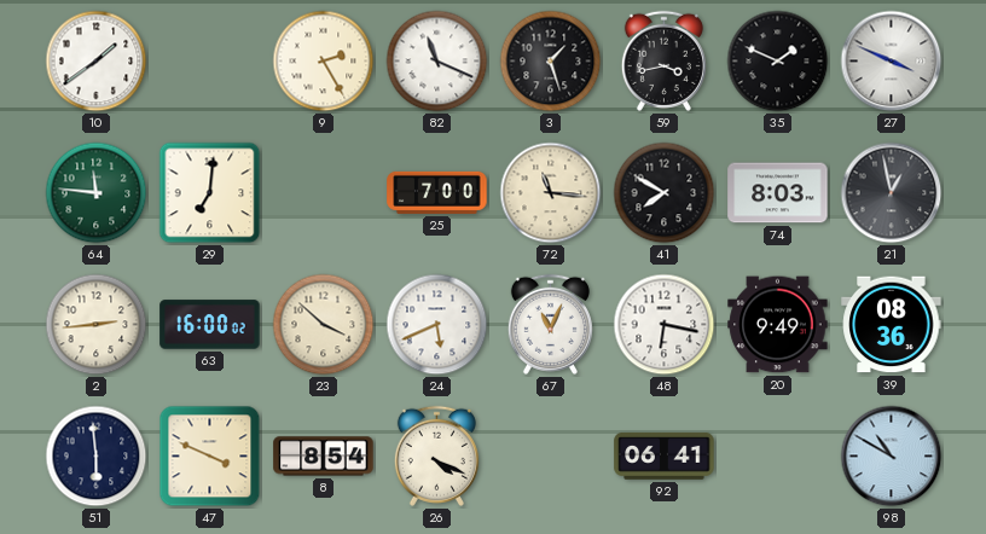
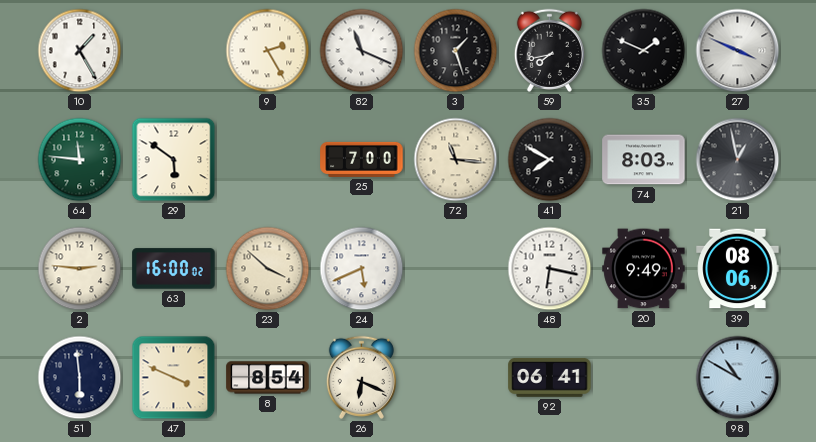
10: 1:39 -> 1:25 (80, 51)
59: 3:43 -> 7:43 (549, 50)
29: 7:01 -> 5:51 (174, 160)
2: 2:44 -> 2:46 (80, 269)
67: 11:04 -> none (550, 324)
39: 08:36 -> 08:06 (738, 269)
26: 4:19 -> 6:19 (361, 377)
